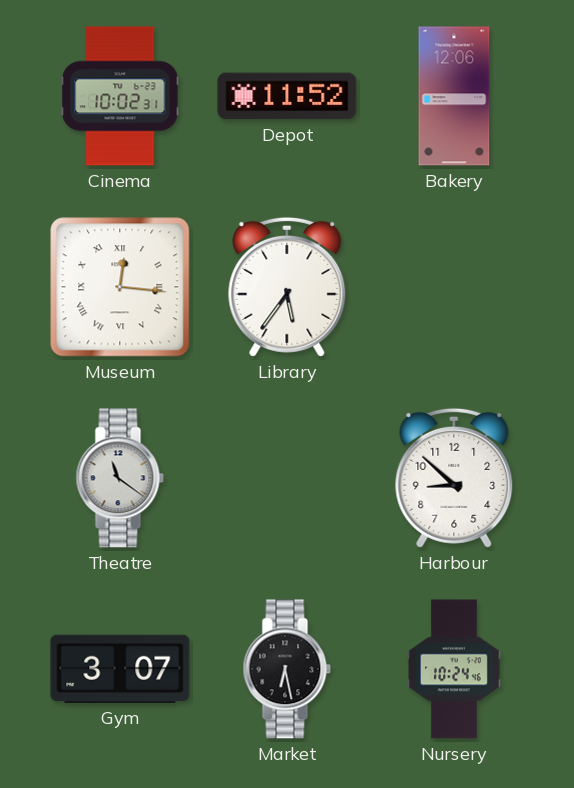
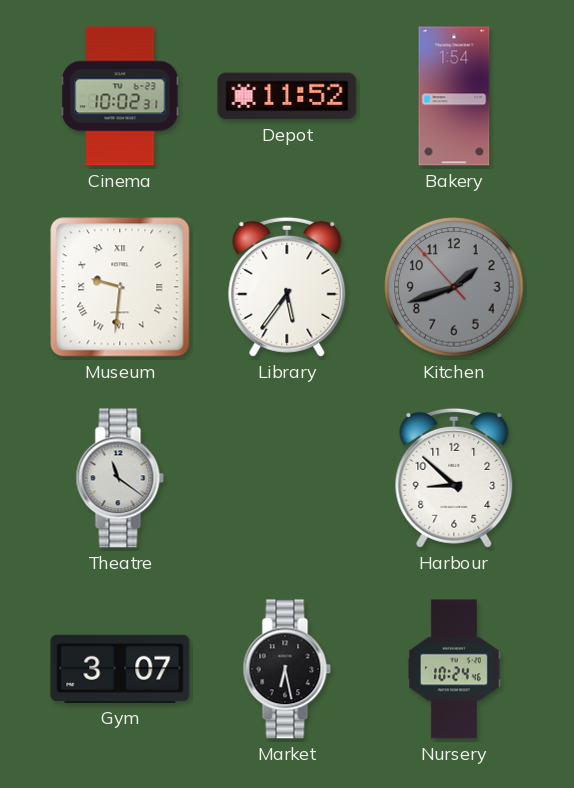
Bakery: 12:06 -> 1:54 (454, 96)
Museum: 12:16 -> 9:31 (120, 287)
Kitchen: none -> 1:41 (454, 287)
